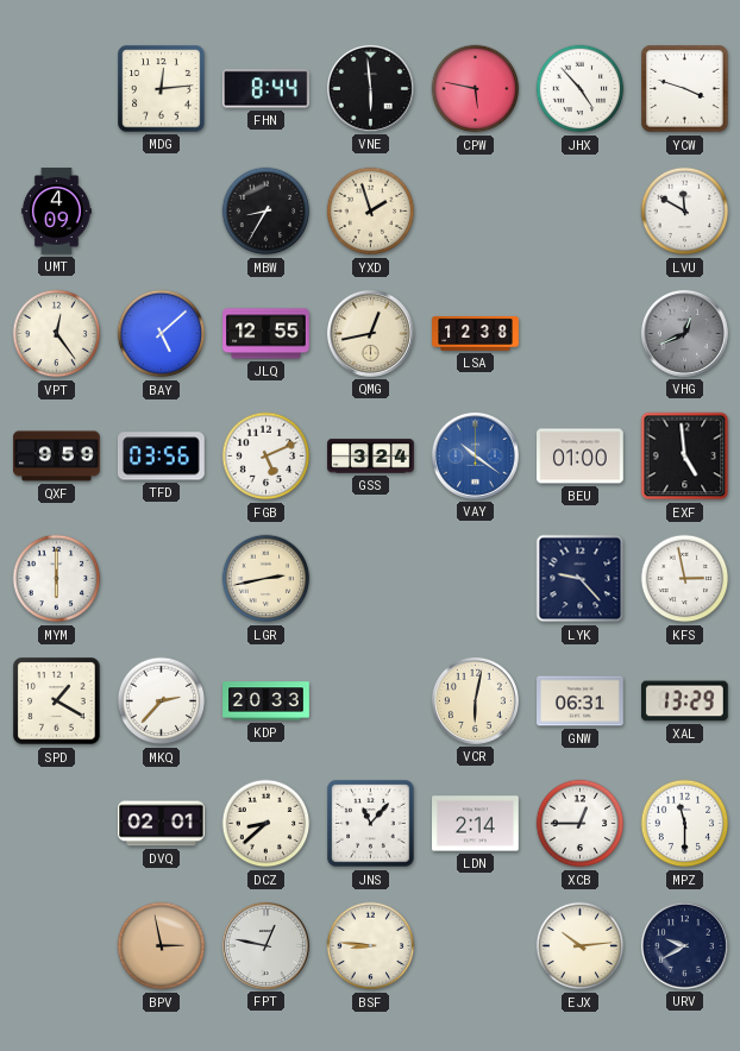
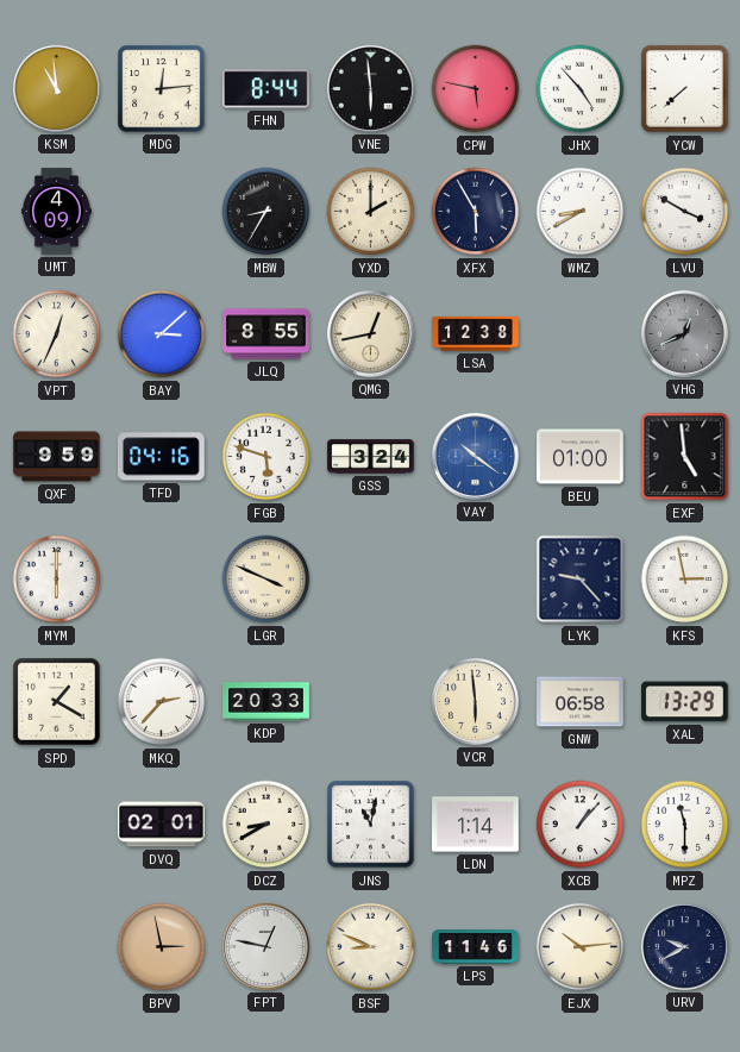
KSM: none -> 10:59 (56, 88)
YCW: 3:48 -> 7:38 (685, 89)
YXD: 1:57 -> 2:00 (371, 212)
XFX: none -> 5:55 (476, 212)
WMZ: none -> 8:40 (581, 212)
LVU: 11:50 -> 3:50 (685, 212)
VPT: 12:24 -> 12:34 (57, 334)
BAY: 5:08 -> 3:08 (162, 334)
JLQ: 12:55 -> 8:55 (266, 334)
TFD: 03:56 -> 04:16 (162, 457)
FGB: 5:11 -> 5:48 (266, 457)
LGR: 2:43 -> 3:49 (266, 580)
VCR: 6:02 -> 5:59 (475, 701)
GNW: 06:31 -> 06:58 (581, 702)
DCZ: 8:38 -> 8:40 (266, 825)
JNS: 11:07 -> 11:02 (371, 825)
LDN: 2:14 -> 1:14 (476, 825)
XCB: 12:45 -> 1:07 (581, 825)
BSF: 8:46 -> 8:49 (371, 947)
LPS: none -> 11:46 (476, 947)
